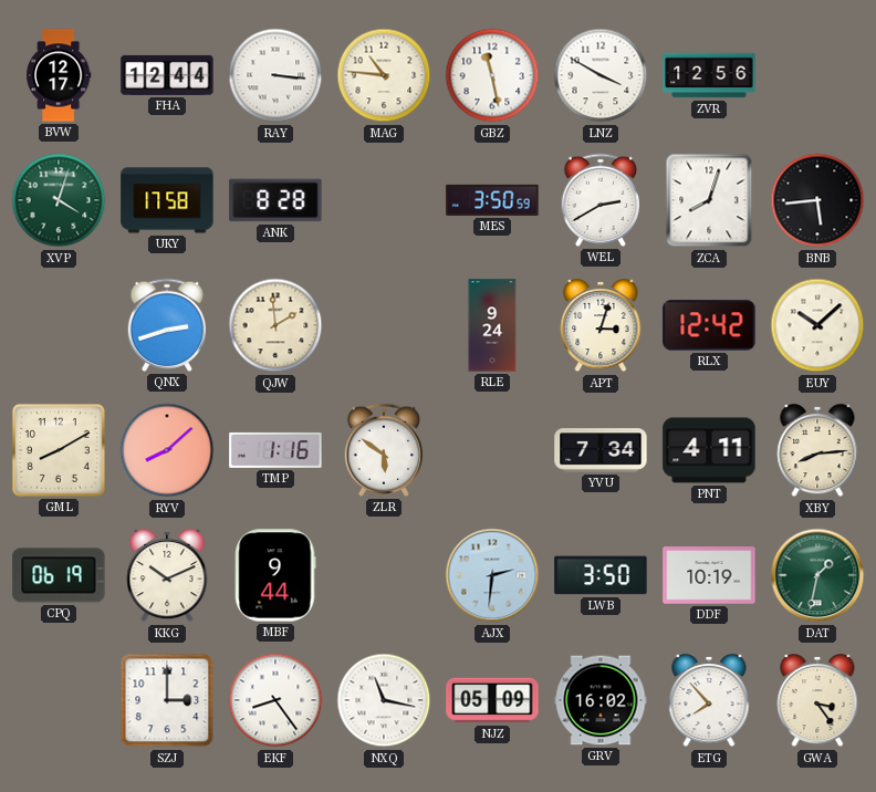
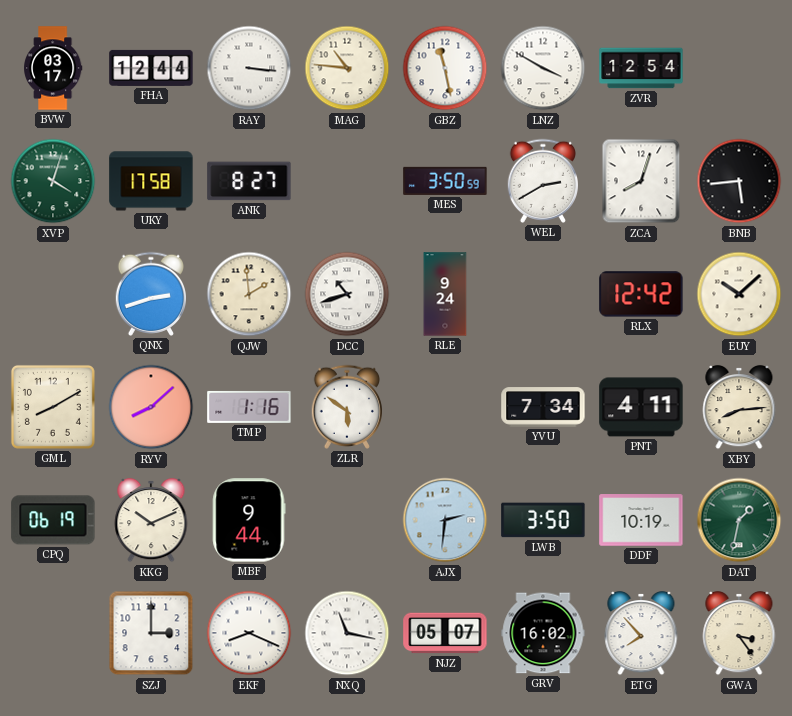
BVW: 12:17 -> 03:17 (53, 68)
ZVR: 12:56 -> 12:54 (641, 68)
ANK: 8:28 -> 8:27 (249, 181)
DCC: none -> 10:42 (347, 294)
APT: 3:03 -> none (601, 325)
EKF: 8:24 -> 8:19 (249, 633)
NJZ: 05:09 -> 05:07 (445, 633)
